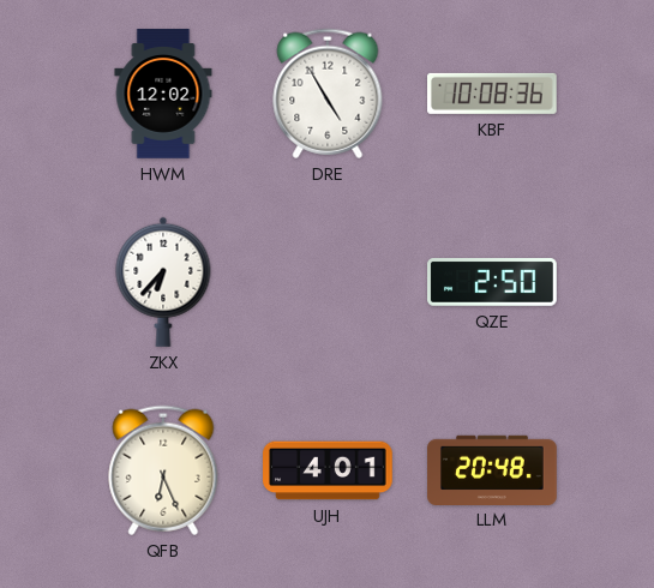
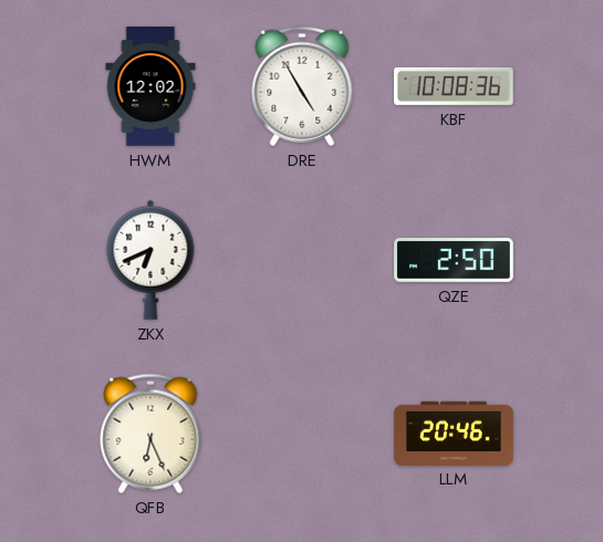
ZKX: 6:37 -> 6:41 (150, 260)
UJH: 4:01 -> none (328, 470)
LLM: 20:48 -> 20:46 (454, 432)
